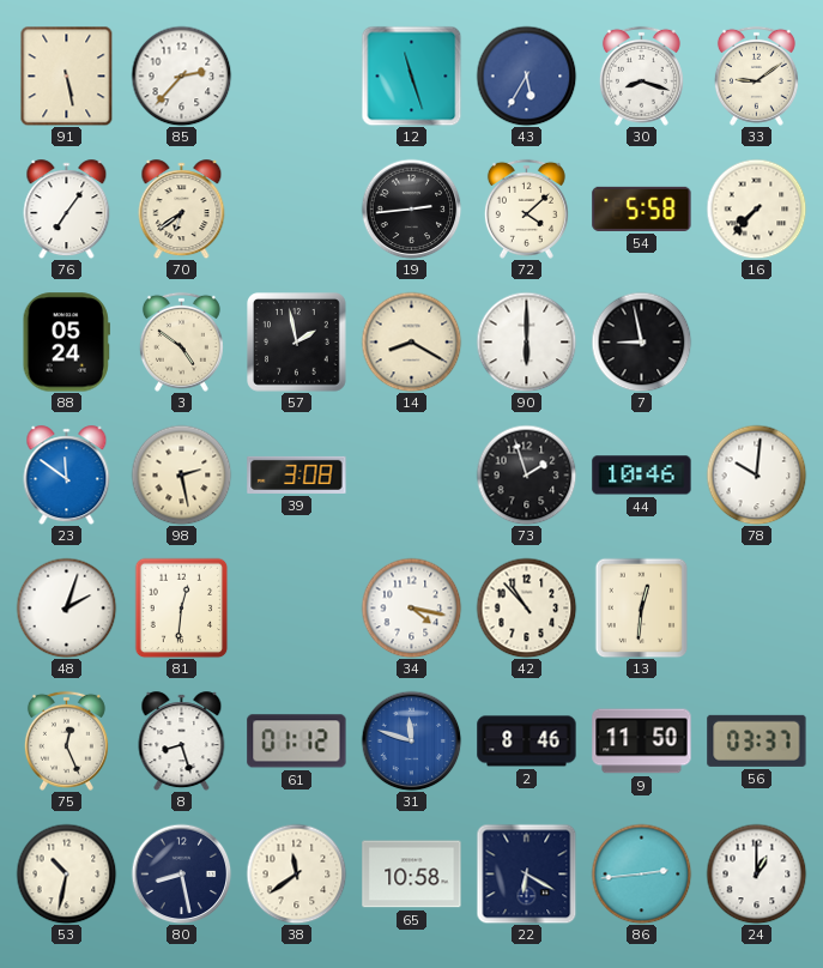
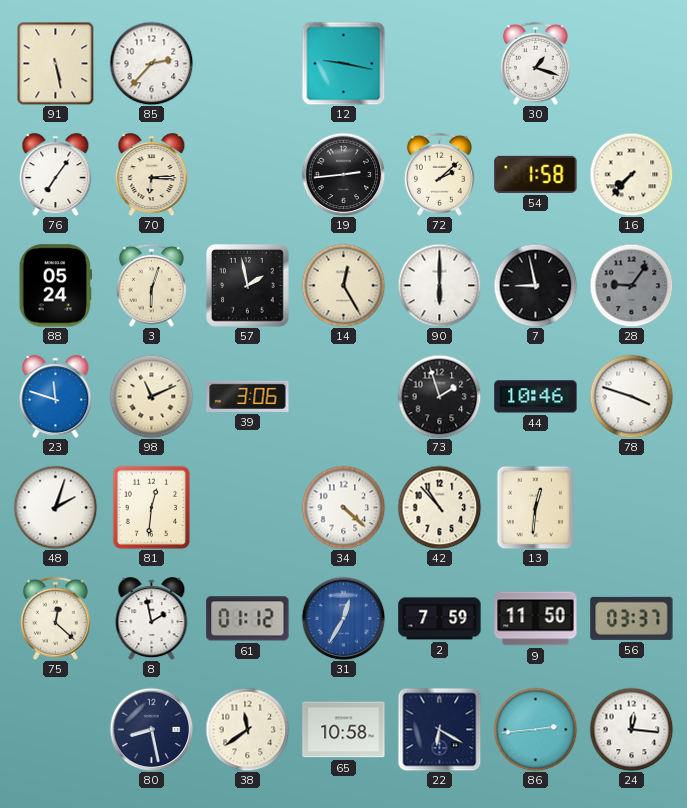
12: 11:27 -> 9:17 (343, 63)
43: 5:35 -> none (526, 75)
30: 8:18 -> 1:18 (535, 63)
33: 9:09 -> none (756, 75)
70: 6:39 -> 6:15 (152, 175)
72: 4:08 -> 2:08 (439, 174)
54: 5:58 -> 1:58 (536, 174)
3: 4:51 -> 6:03 (151, 285)
14: 8:20 -> 12:25 (343, 285)
28: none -> 9:06 (631, 285)
23: 11:51 -> 11:48 (56, 397)
98: 2:28 -> 11:11 (151, 396)
39: 3:08 -> 3:06 (248, 396)
78: 10:01 -> 3:48 (631, 396)
34: 4:17 -> 4:22 (343, 507)
75: 12:26 -> 12:22 (55, 618)
8: 8:27 -> 1:58 (152, 619)
31: 11:48 -> 12:35 (343, 618)
2: 8:46 -> 7:59 (440, 619)
53: 10:32 -> none (66, 873)
24: 1:00 -> 12:16 (631, 729)
